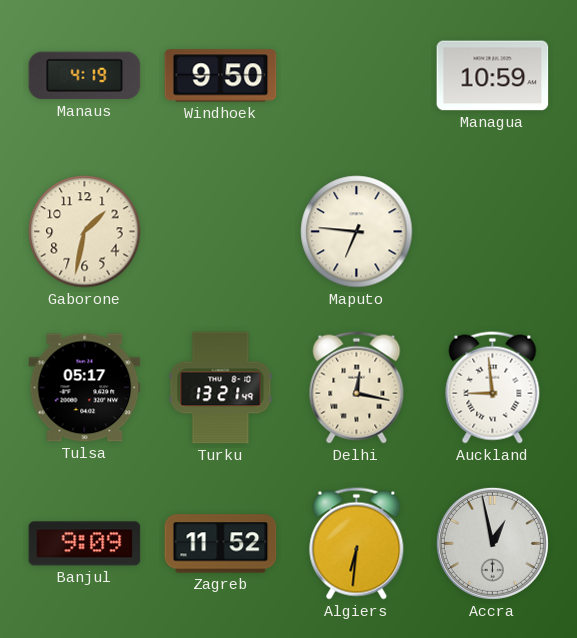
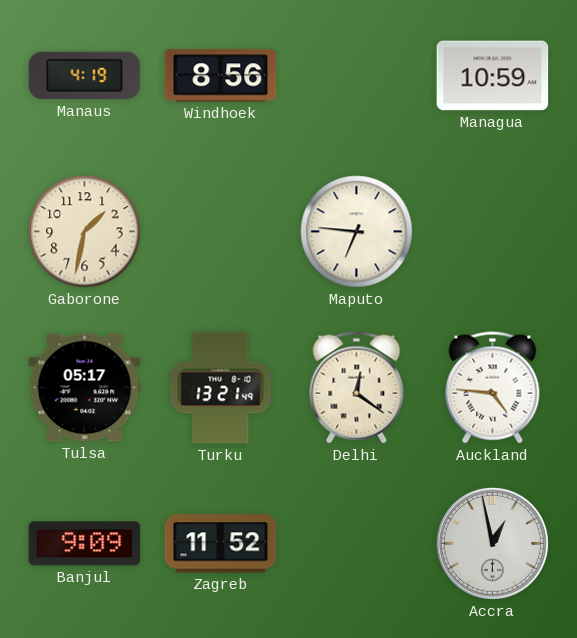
Windhoek: 9:50 -> 8:56 (221, 76)
Delhi: 12:17 -> 12:21 (357, 388)
Auckland: 8:59 -> 4:46 (493, 388)
Algiers: 6:31 -> none (357, 544)
